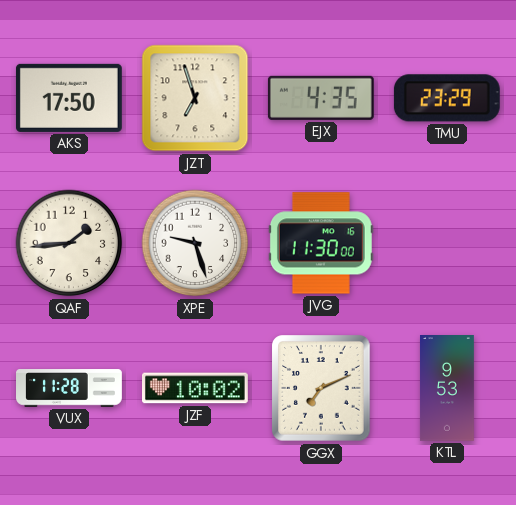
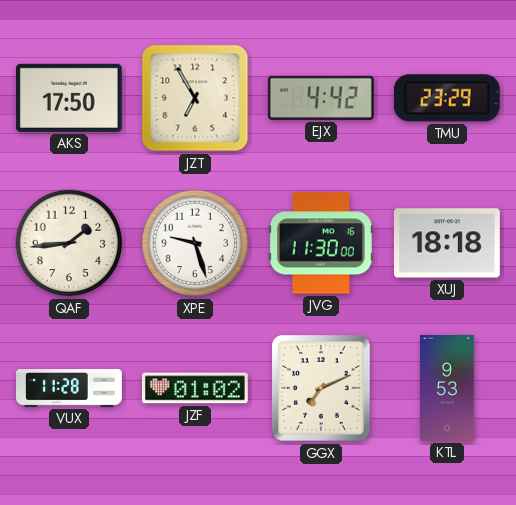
JZT: 6:57 -> 6:55 (195, 98)
EJX: 4:35 -> 4:42 (321, 98)
XUJ: none -> 18:18 (447, 243)
JZF: 10:02 -> 01:02 (196, 388)
